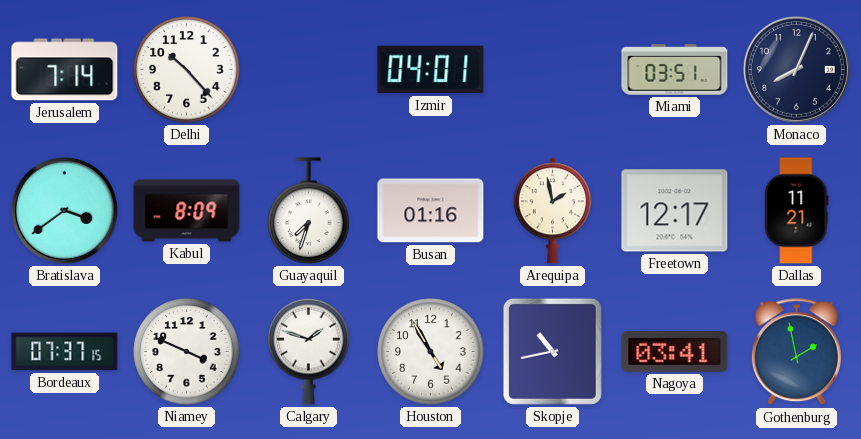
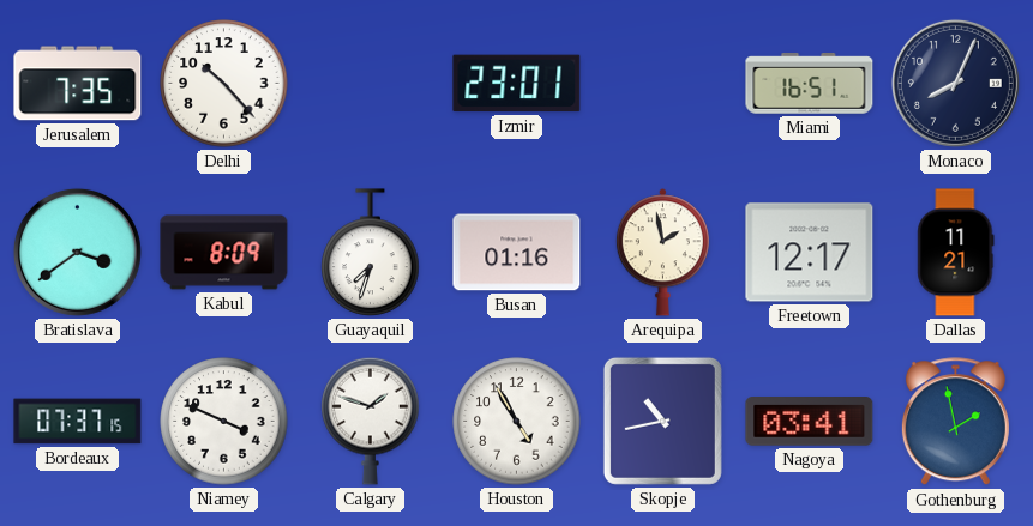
Jerusalem: 7:14 -> 7:35 (78, 84)
Izmir: 04:01 -> 23:01 (517, 84)
Miami: 03:51 -> 16:51 (810, 84)
